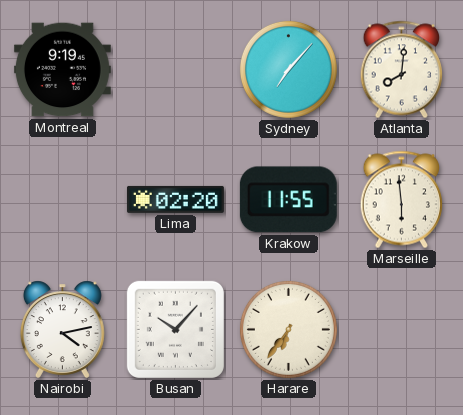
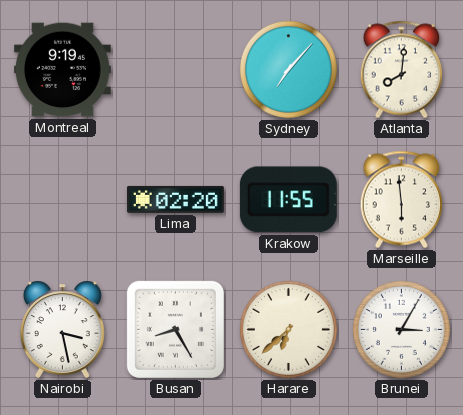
Nairobi: 4:13 -> 3:28 (62, 329)
Busan: 10:07 -> 8:25 (175, 329)
Harare: 6:36 -> 6:38 (288, 329)
Brunei: none -> 3:05 (401, 329)
